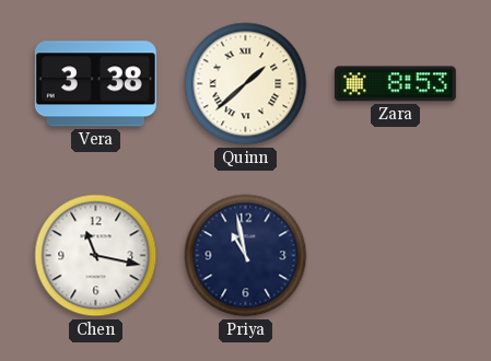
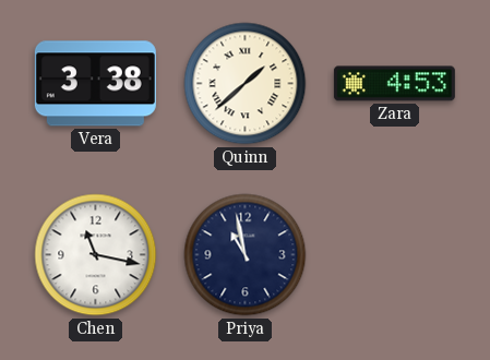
Zara: 8:53 -> 4:53 (394, 84)
